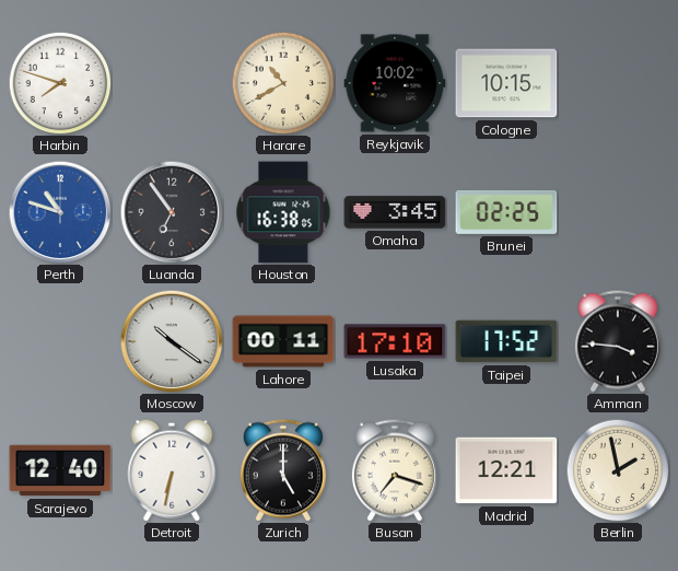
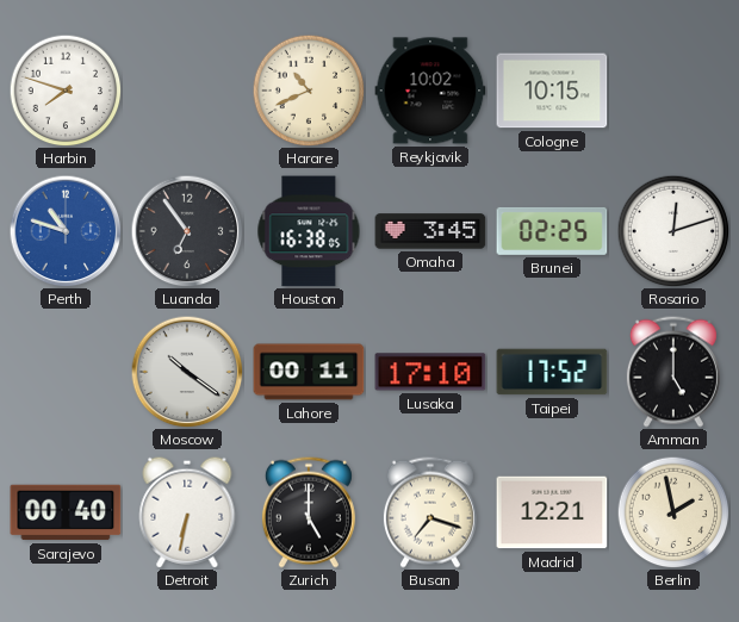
Harare: 10:40 -> 10:41 (309, 91)
Rosario: none -> 12:12 (673, 231)
Amman: 3:46 -> 5:00 (673, 372)
Sarajevo: 12:40 -> 00:40 (66, 512)
